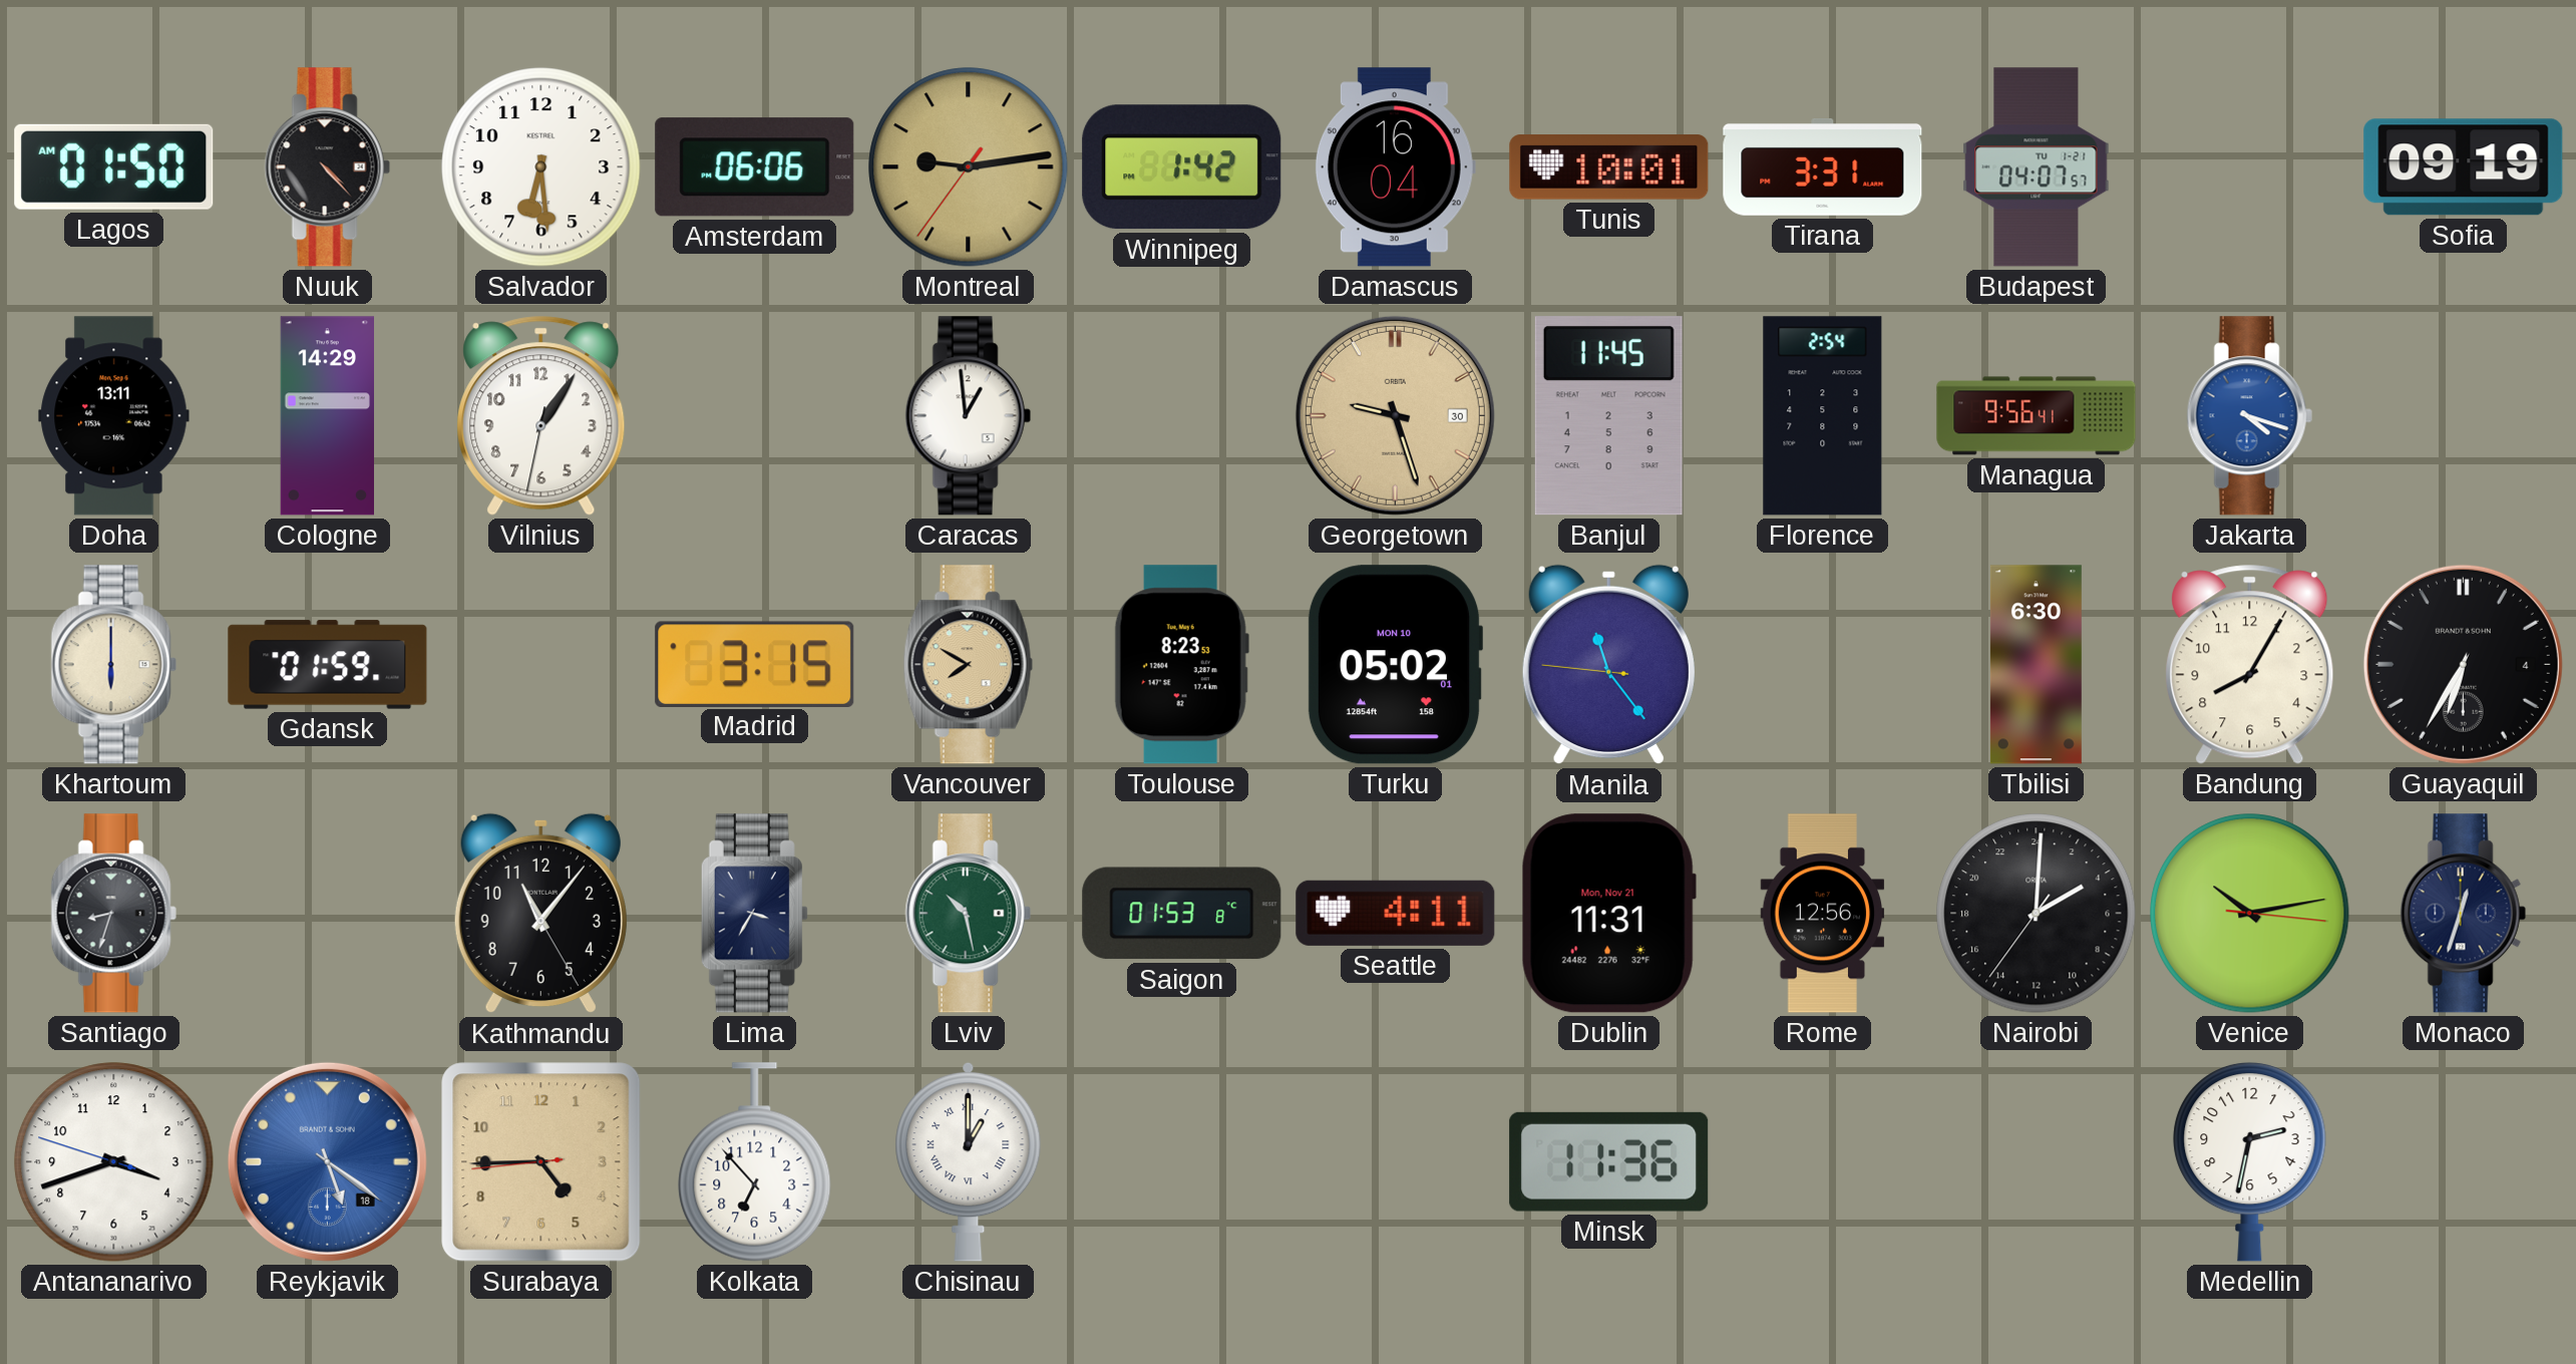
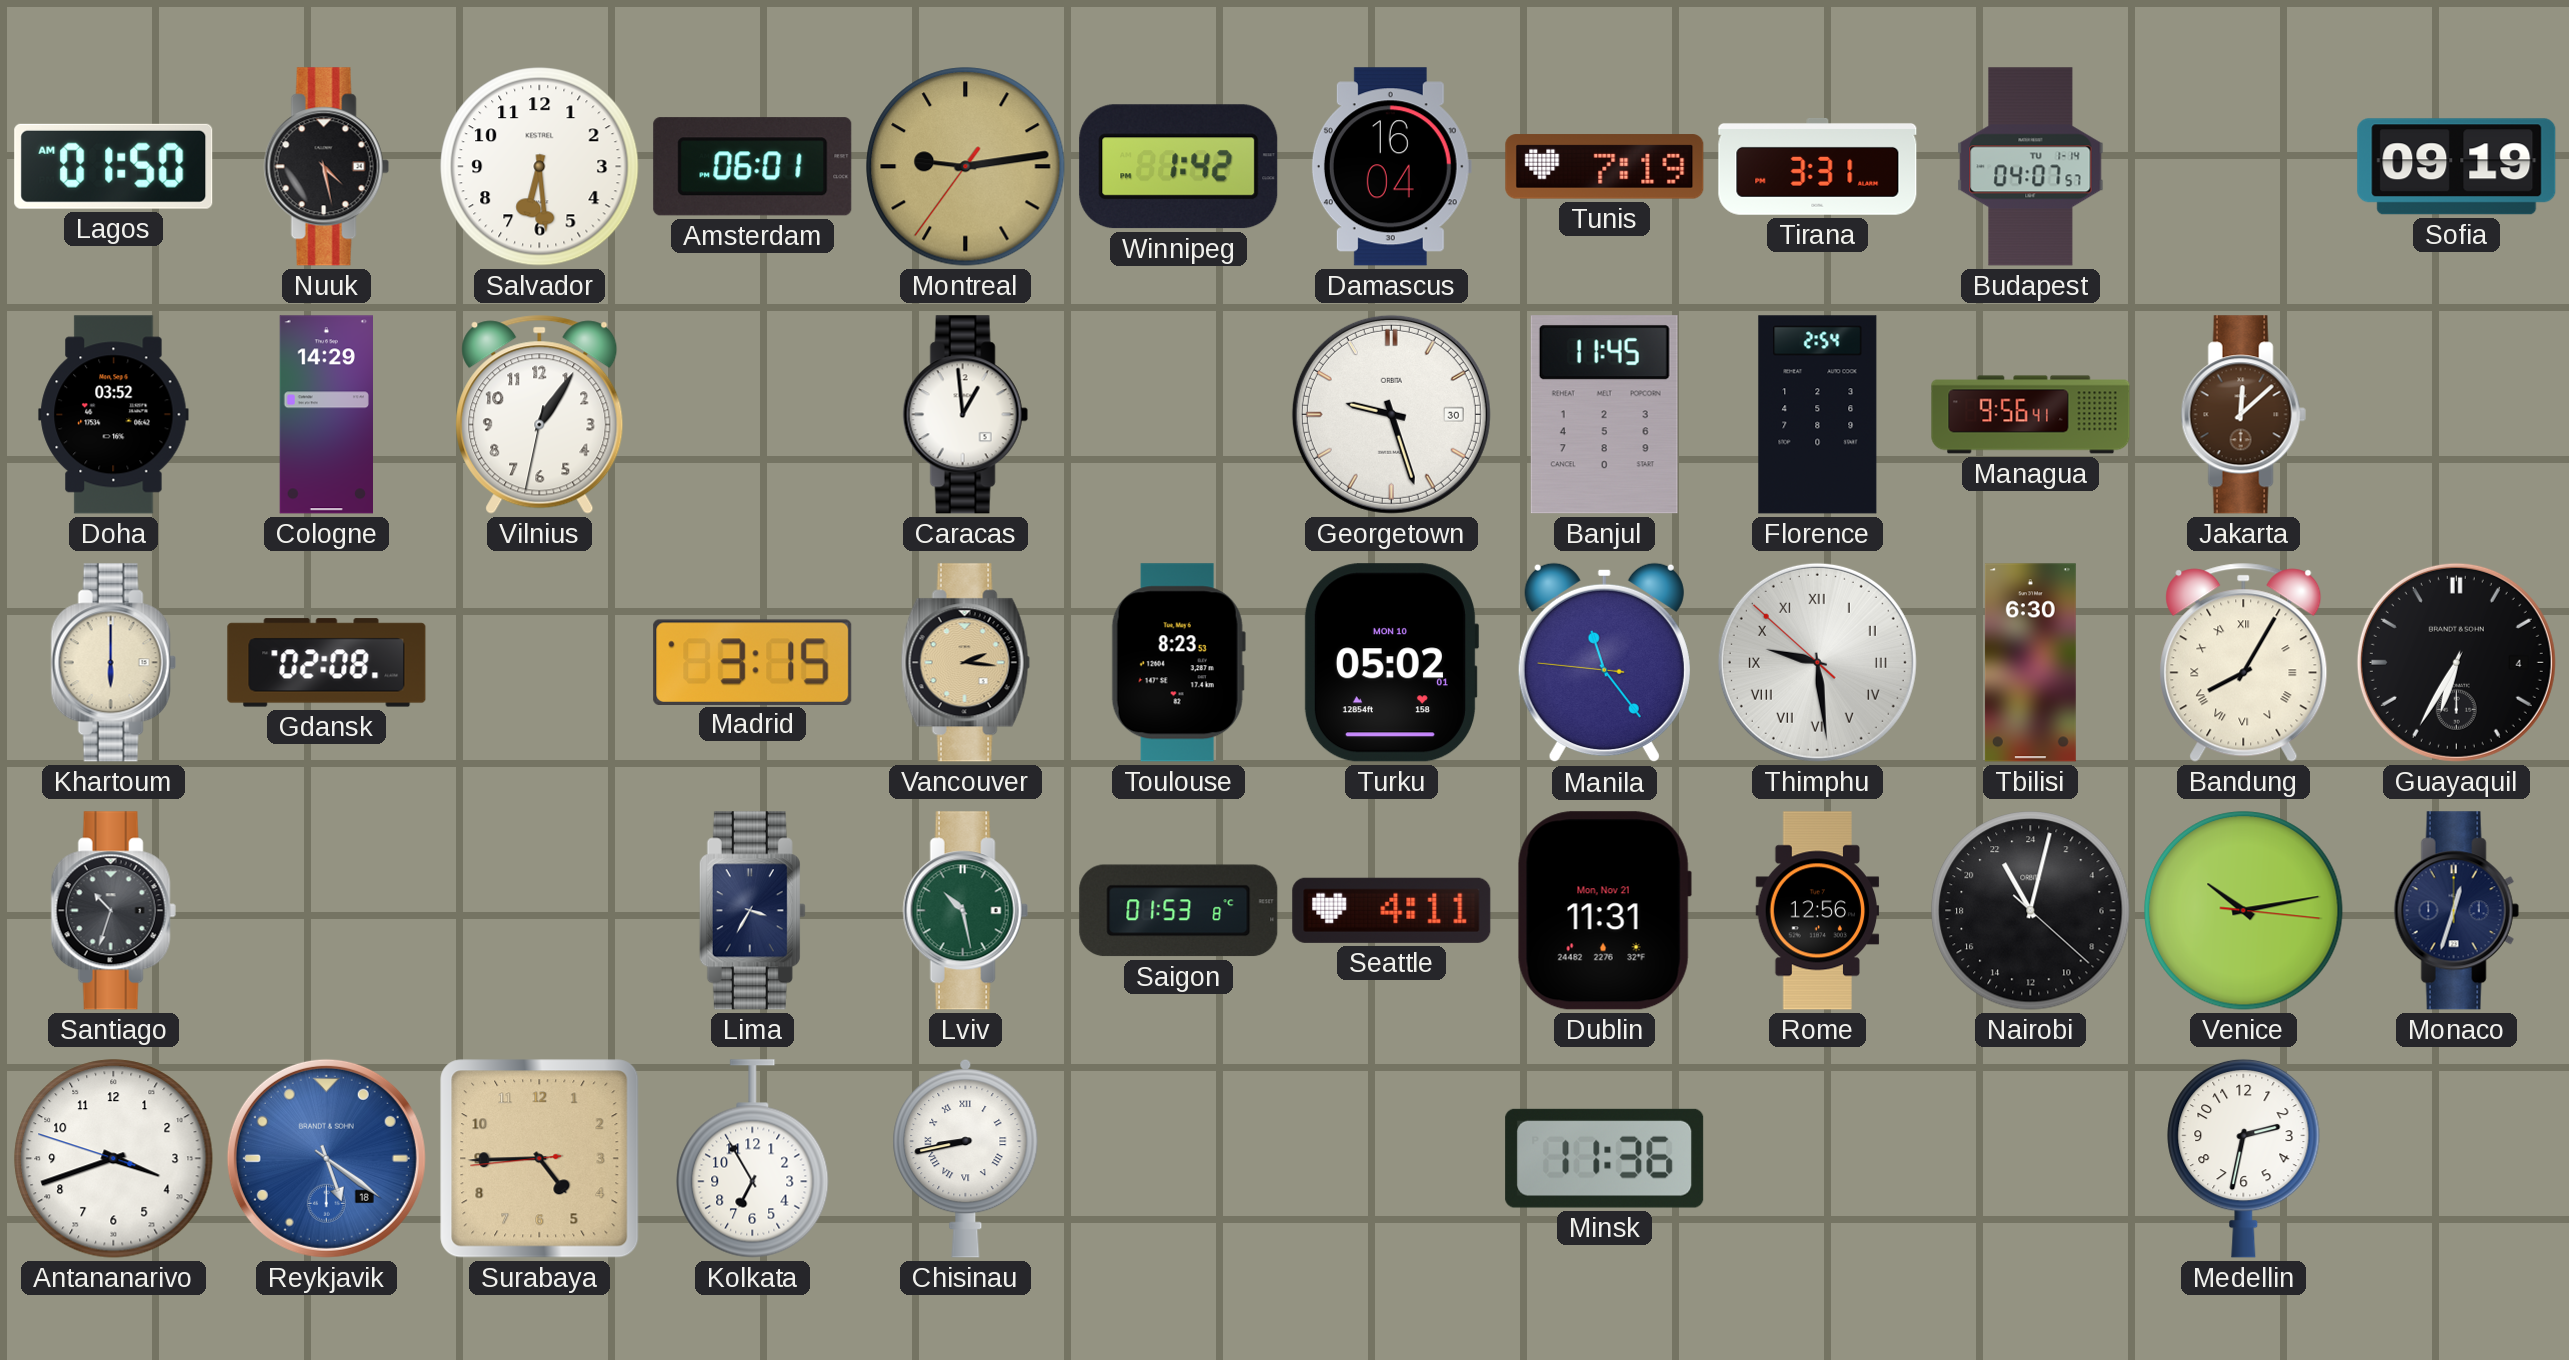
Nuuk: 4:23 -> 4:28 (326, 167)
Amsterdam: 06:06 -> 06:01 (753, 167)
Tunis: 10:01 -> 7:19 (1605, 167)
Budapest date: TU 1-21 -> TU 1-14 (2031, 167)
Doha: 13:11 -> 03:52 (114, 415)
Georgetown dial: champagne -> white (1391, 414)
Jakarta: 4:18 -> 12:08 (2243, 415)
Jakarta dial: blue -> brown (2243, 415)
Gdansk: 01:59 -> 02:08 (327, 663)
Vancouver: 7:50 -> 2:16 (965, 663)
Thimphu: none -> 9:28 (1817, 662)
Bandung numerals: Arabic -> Roman (2244, 662)
Santiago: 8:33 -> 10:33 (113, 911)
Kathmandu: 11:06 -> none (540, 914)
Nairobi: 4:00 -> 22:02 (2031, 911)
Kolkata: 6:53 -> 6:55 (753, 1159)
Chisinau: 1:00 -> 8:43 (966, 1158)
